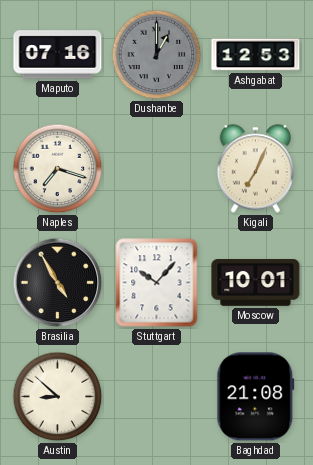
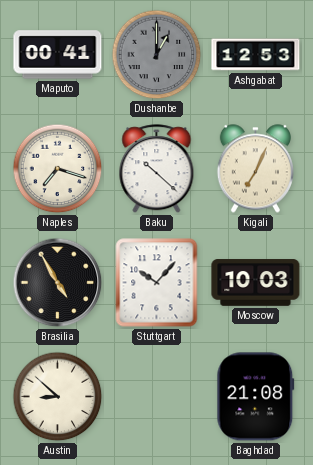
Maputo: 07:16 -> 00:41 (58, 55)
Baku: none -> 10:22 (157, 169)
Moscow: 10:01 -> 10:03 (256, 283)
